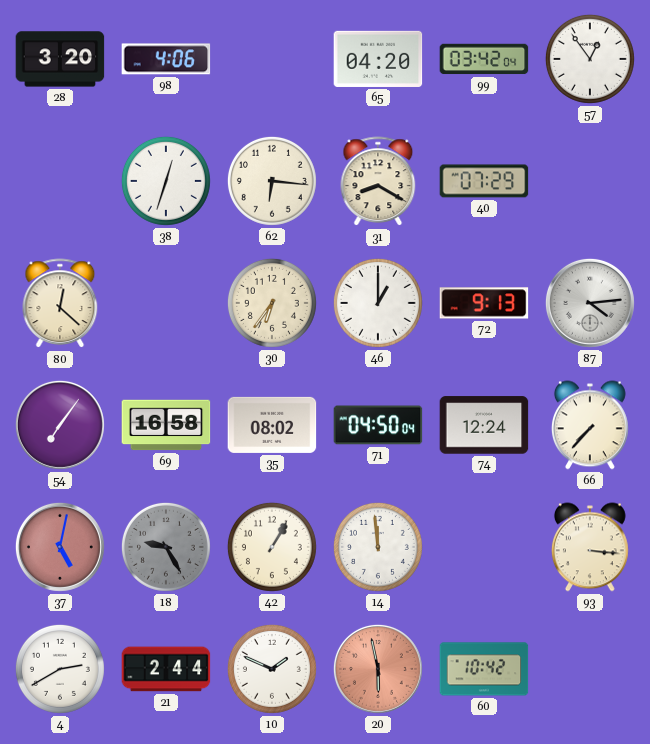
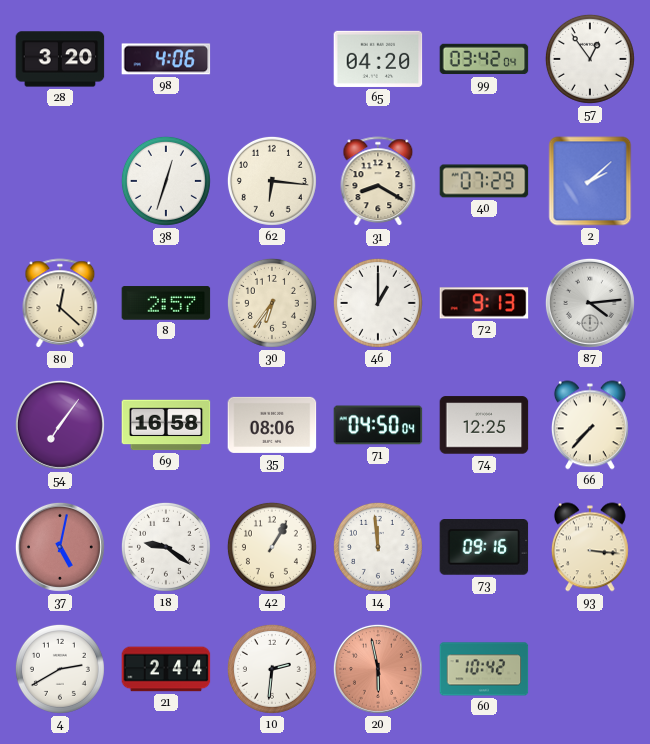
2: none -> 2:08 (590, 181)
8: none -> 2:57 (166, 303)
35: 08:02 -> 08:06 (272, 425)
74: 12:24 -> 12:25 (484, 425)
18: 9:25 -> 9:21 (166, 547)
18 dial: grey -> white (166, 547)
73: none -> 09:16 (484, 548)
10: 1:49 -> 2:31 (272, 669)
